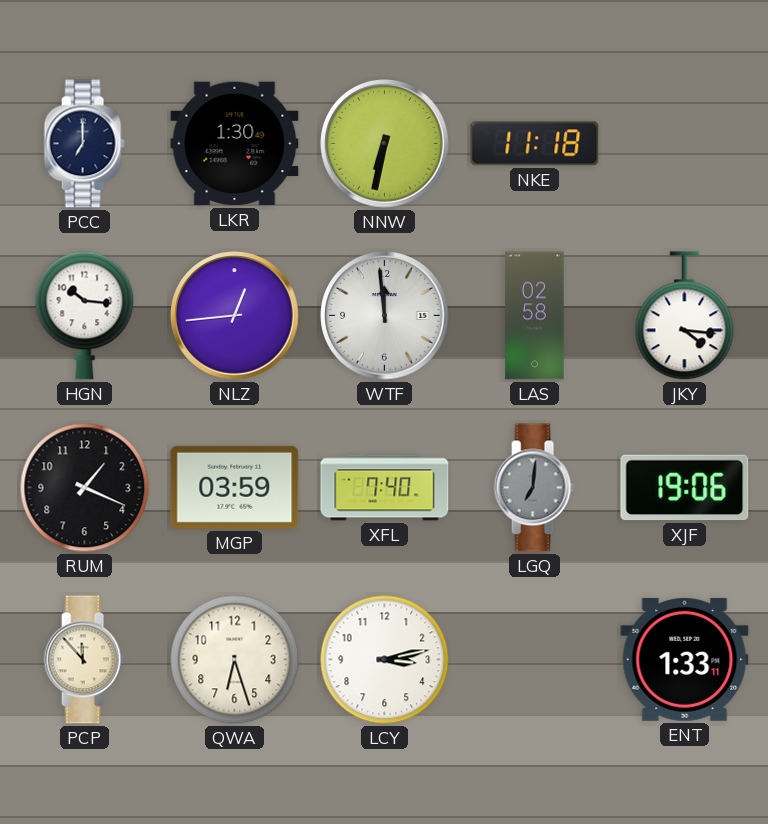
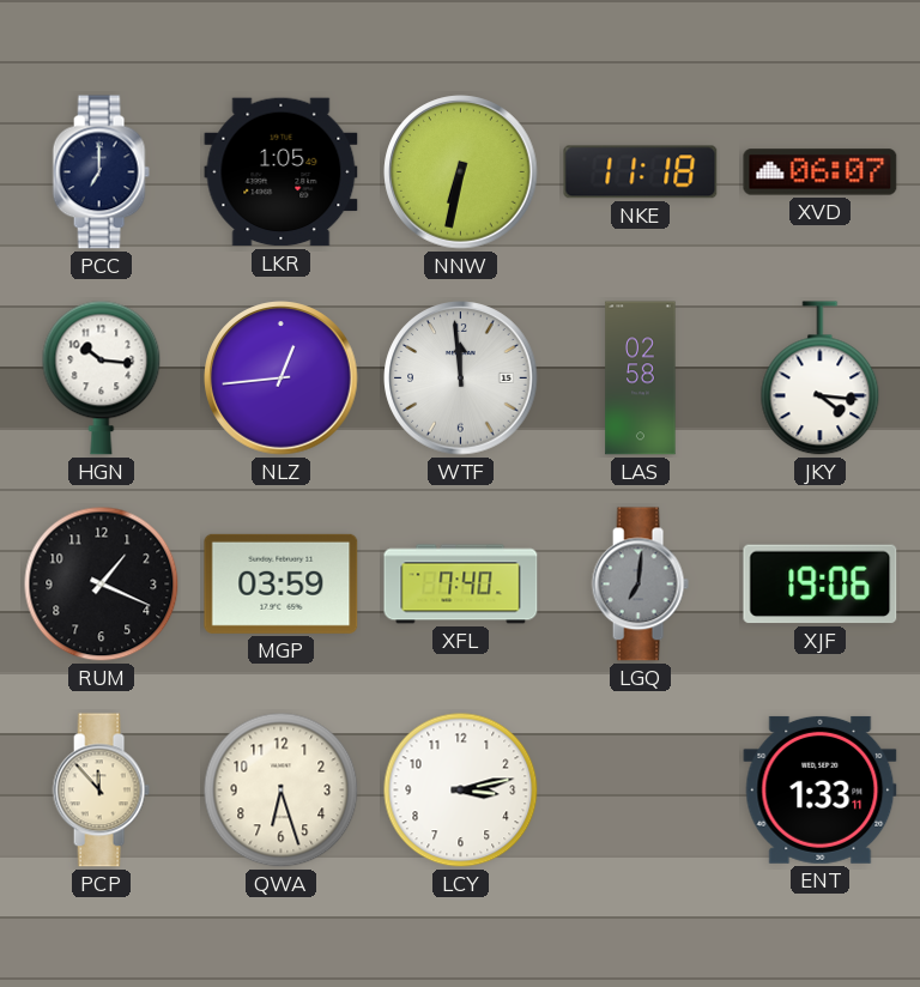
LKR: 1:30 -> 1:05 (282, 172)
XVD: none -> 06:07 (821, 172)
